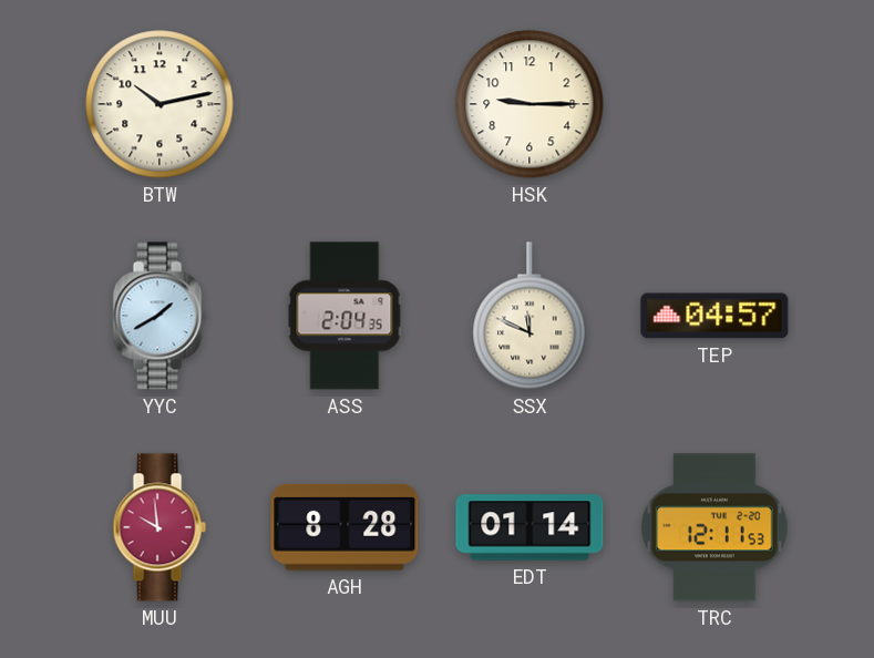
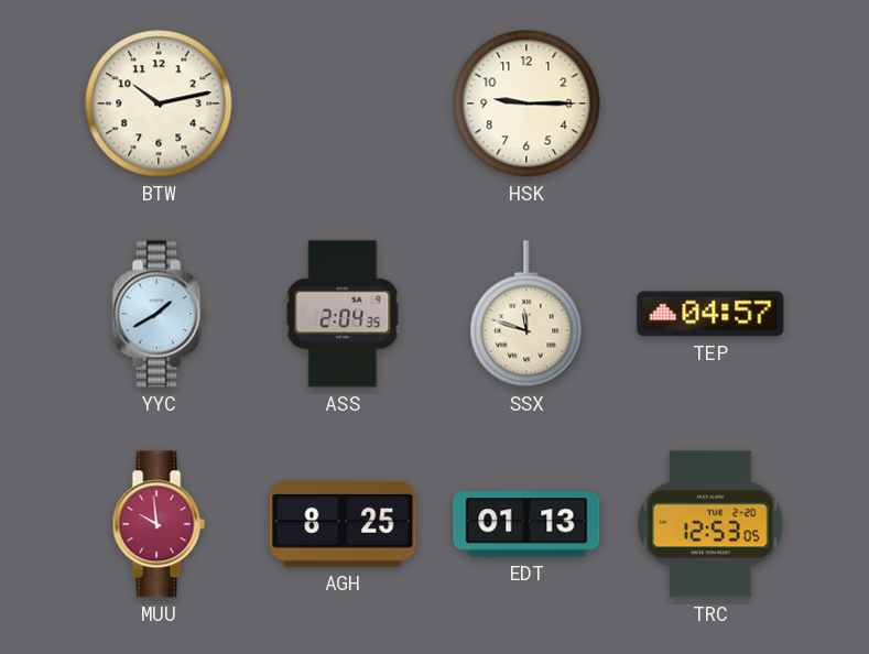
SSX: 11:49 -> 11:48 (526, 314)
AGH: 8:28 -> 8:25 (343, 524)
EDT: 01:14 -> 01:13 (526, 524)
TRC: 12:11 -> 12:53 (710, 524)
